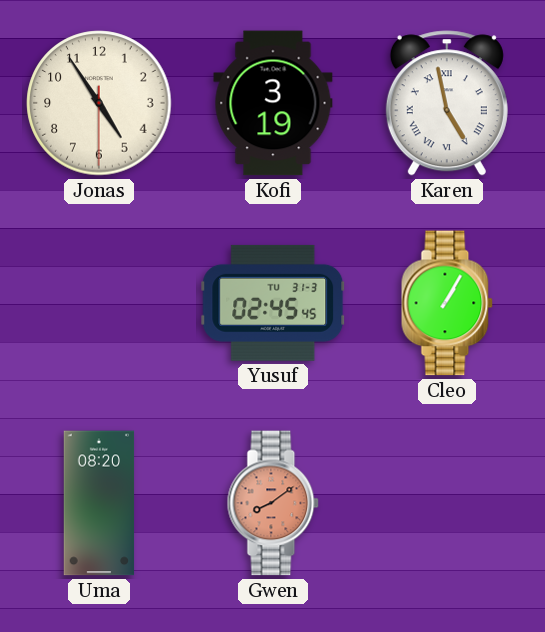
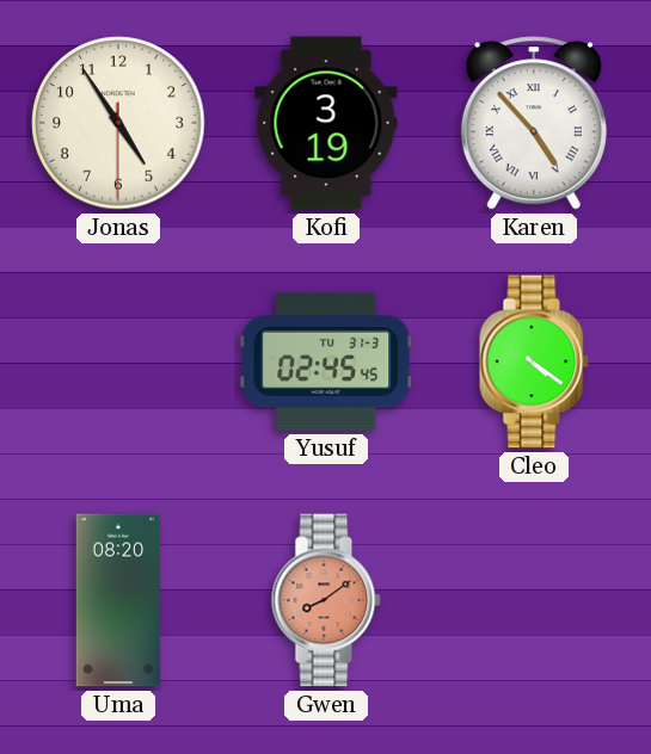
Karen: 4:58 -> 4:53 (534, 123)
Cleo: 1:05 -> 4:21 (534, 361)
